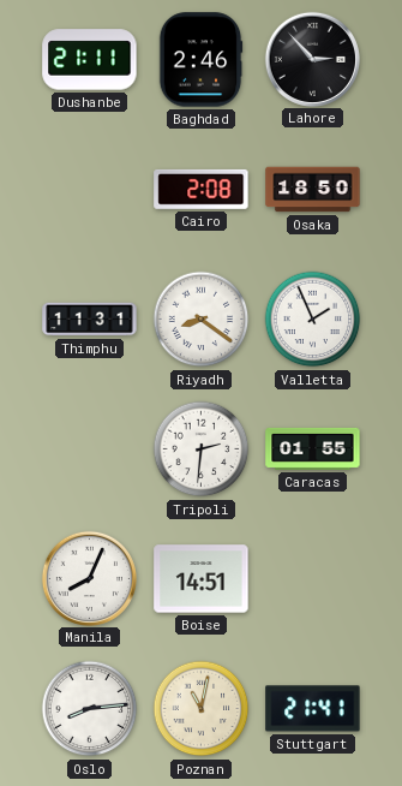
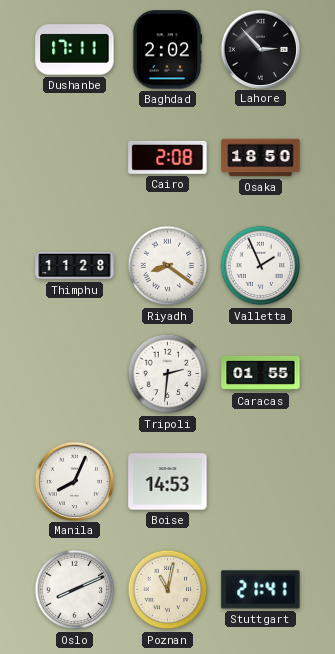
Dushanbe: 21:11 -> 17:11 (75, 50)
Baghdad: 2:46 -> 2:02 (167, 50)
Thimphu: 11:31 -> 11:28 (75, 266)
Boise: 14:51 -> 14:53 (168, 482)
Oslo: 8:14 -> 8:11 (75, 590)
